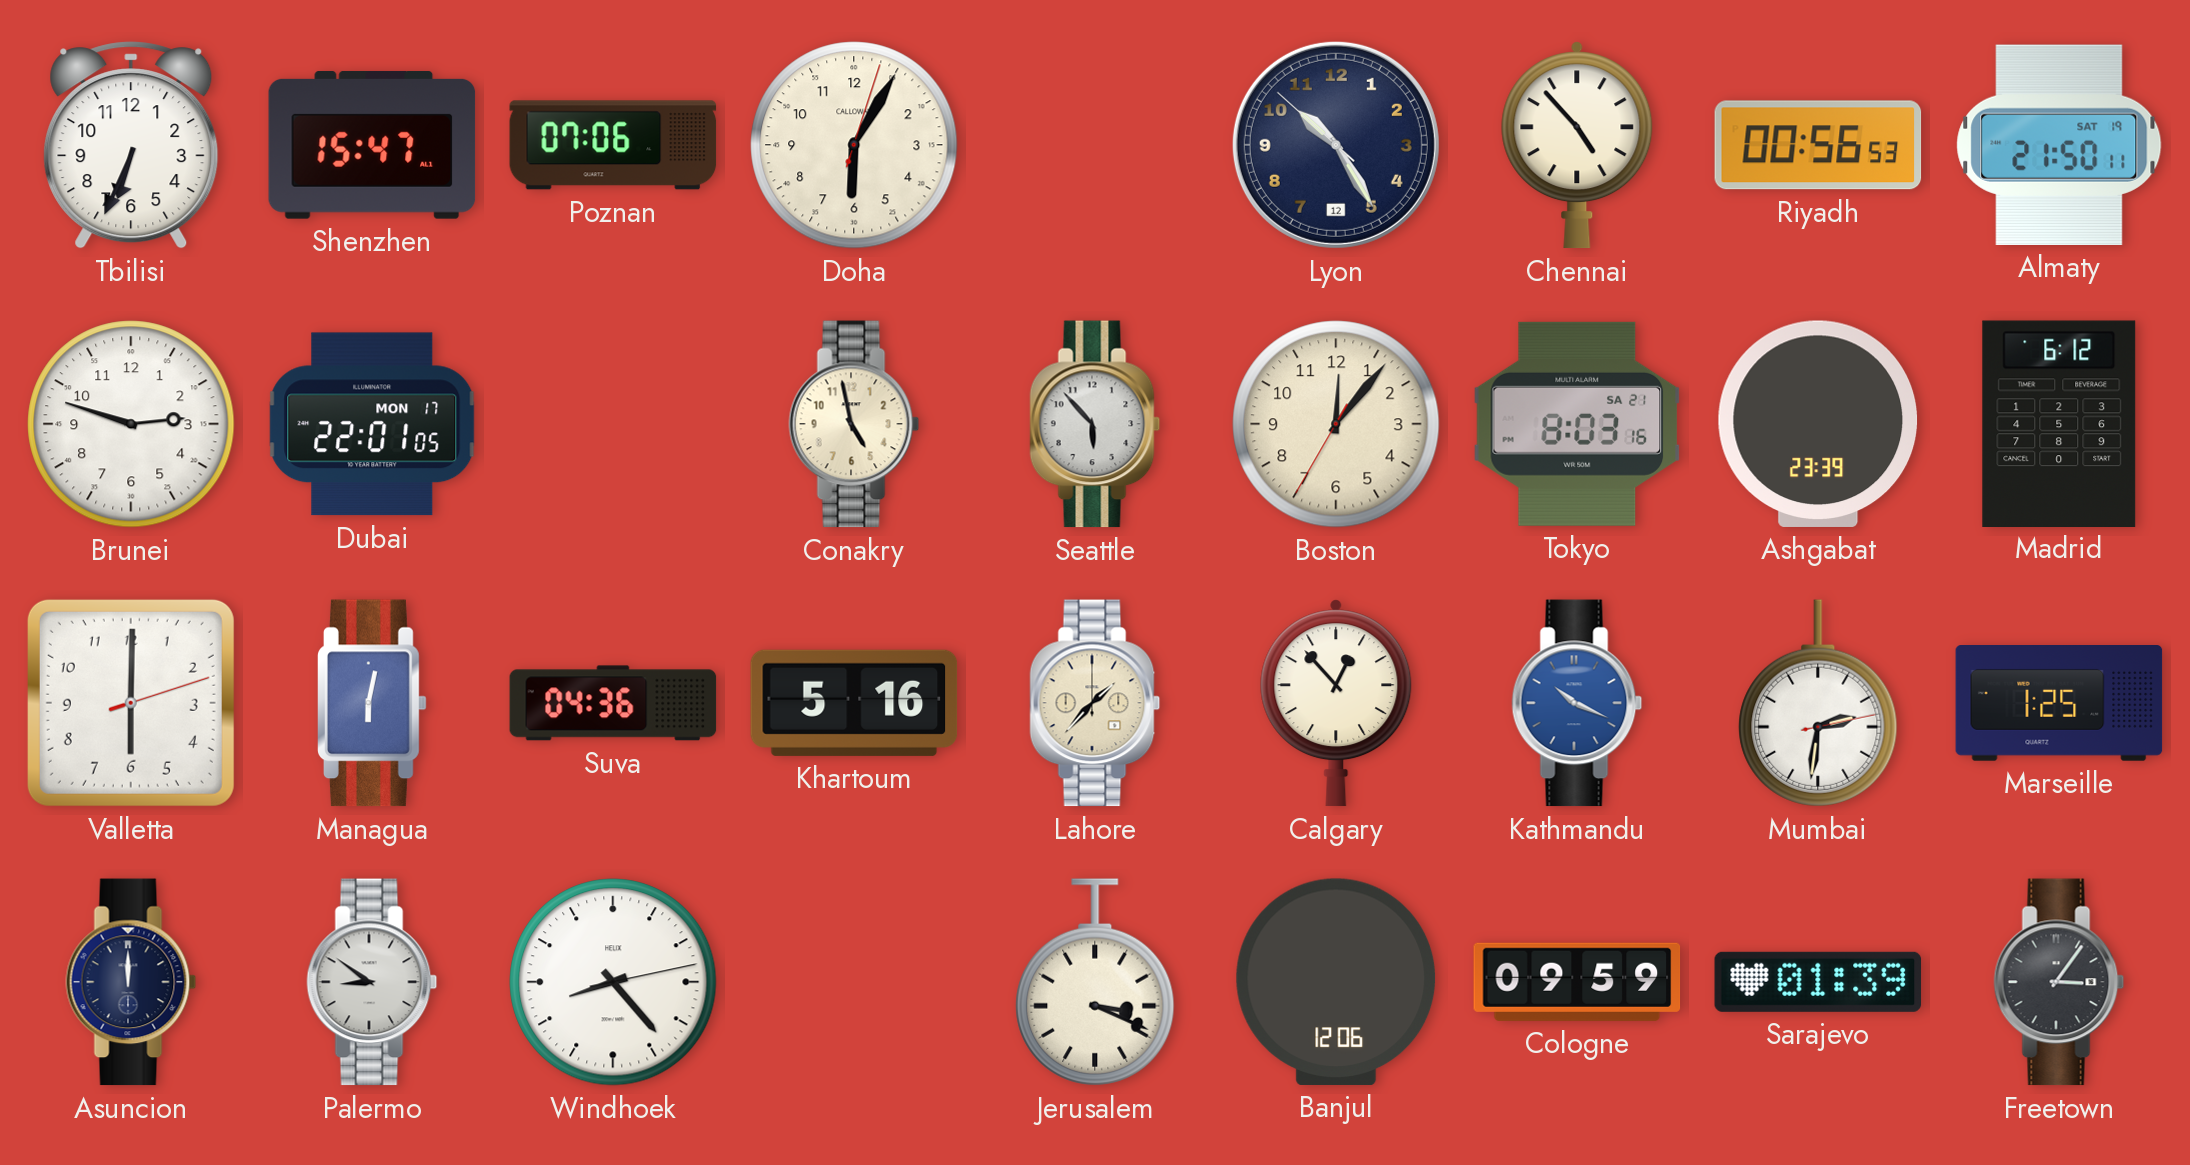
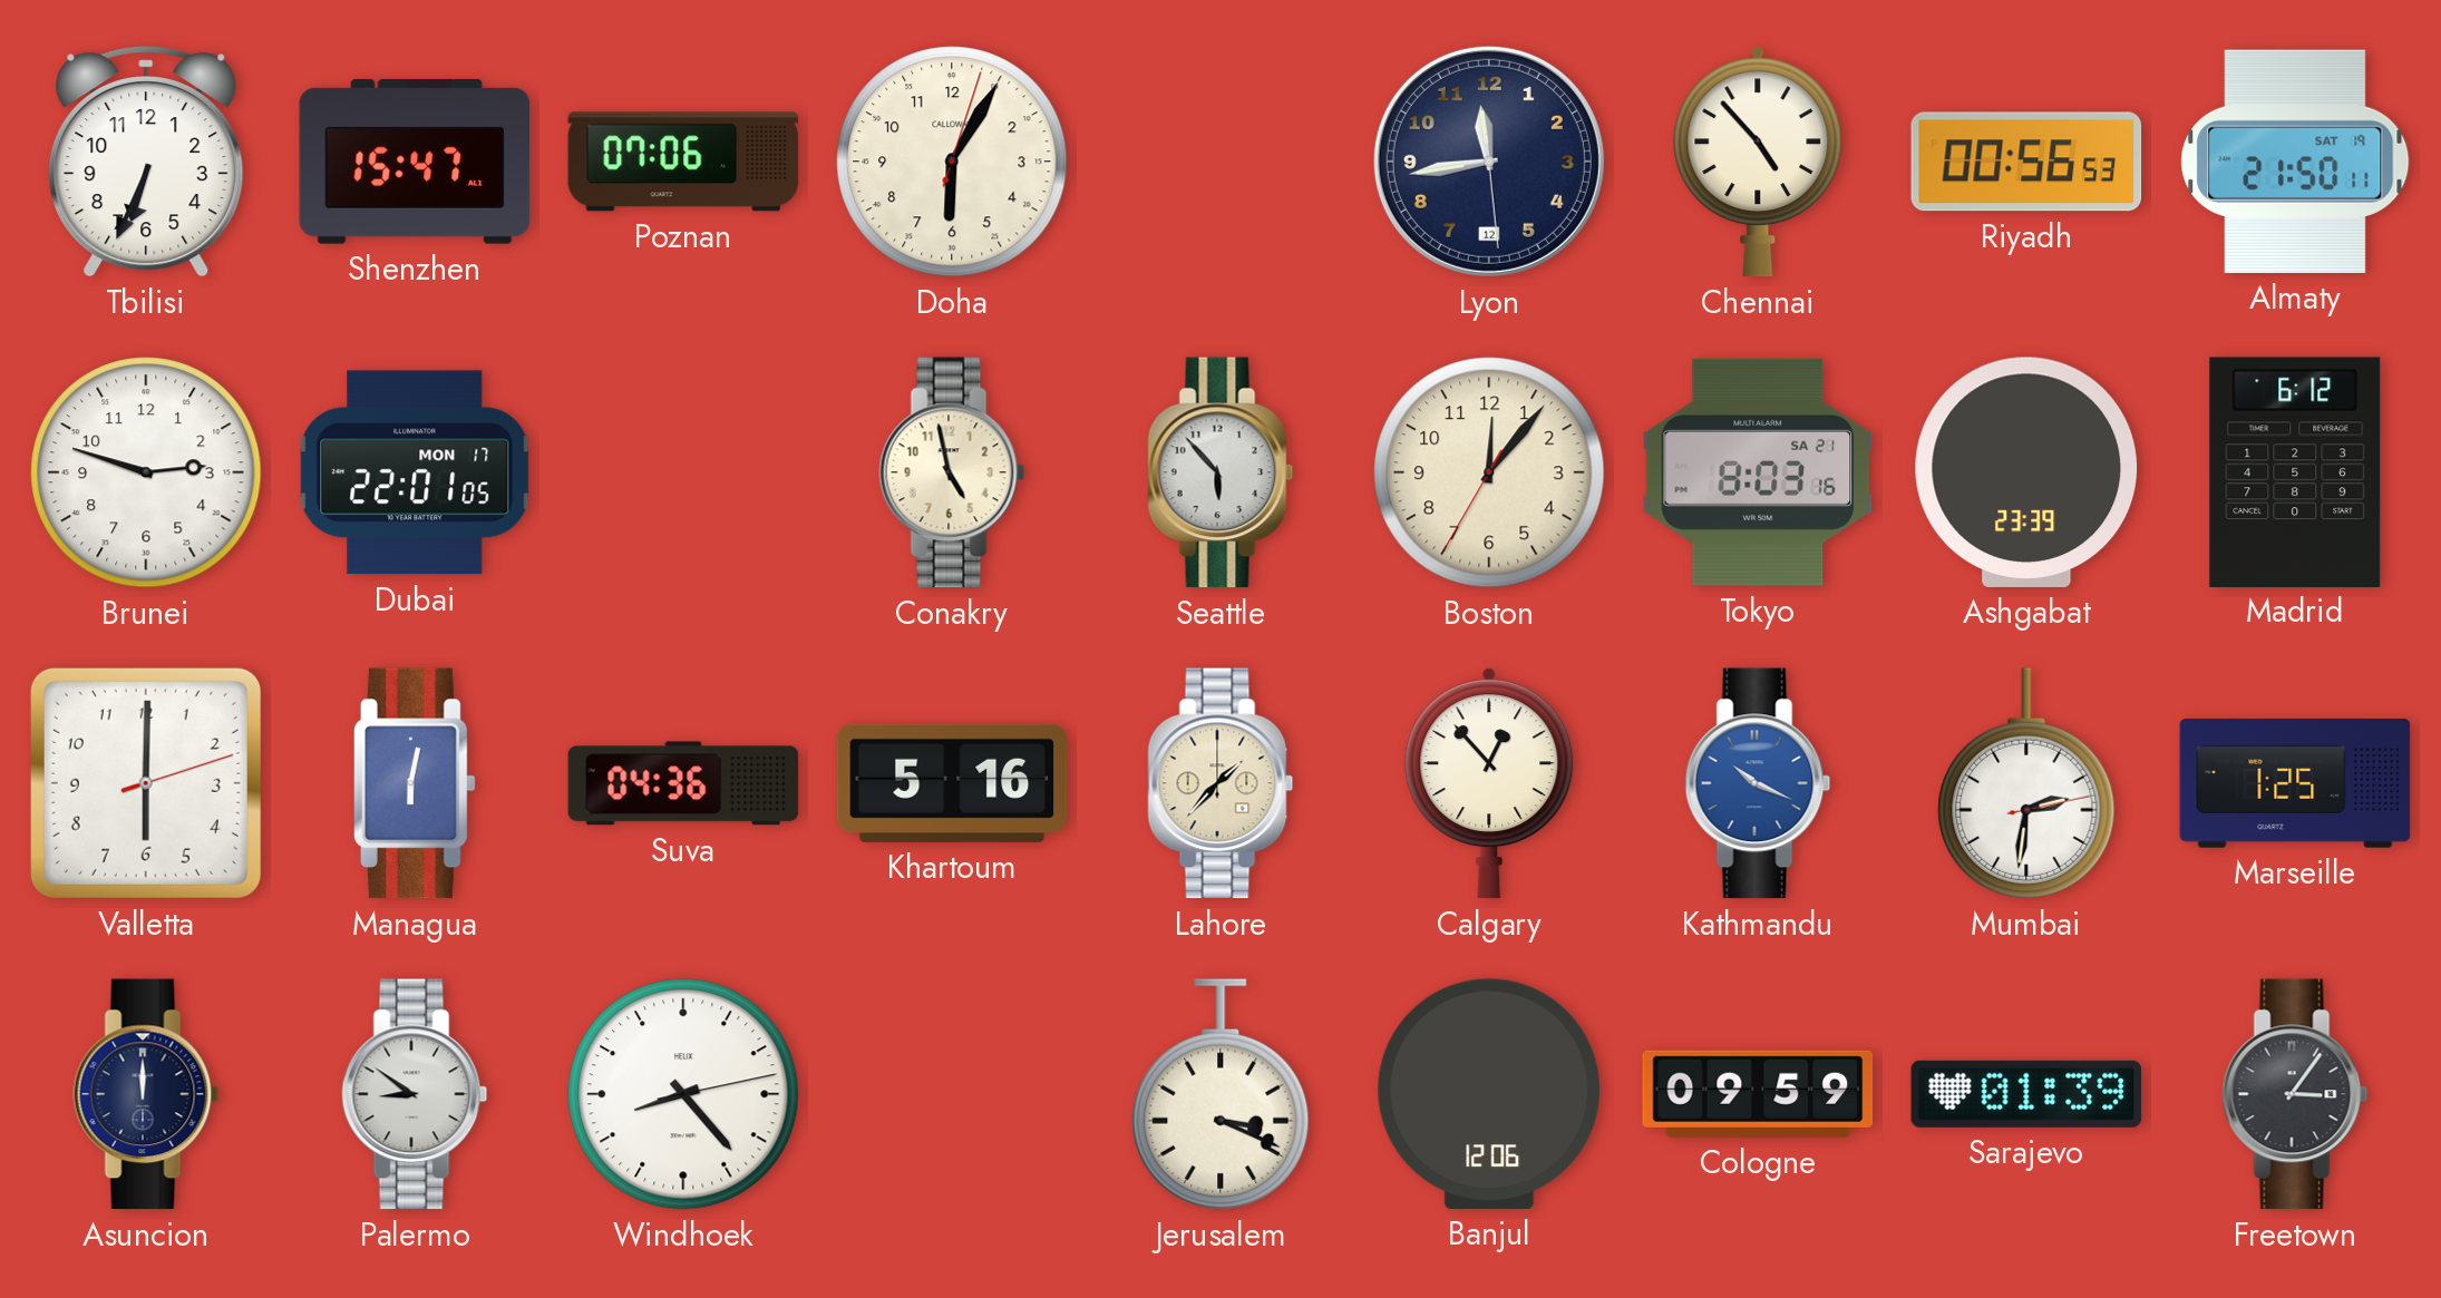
Lyon: 10:24 -> 11:43 (1489, 162)
